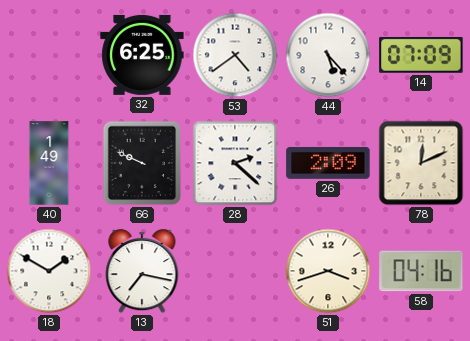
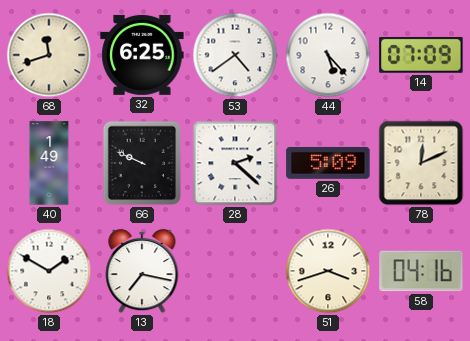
68: none -> 11:42 (49, 55)
26: 2:09 -> 5:09 (328, 163)
